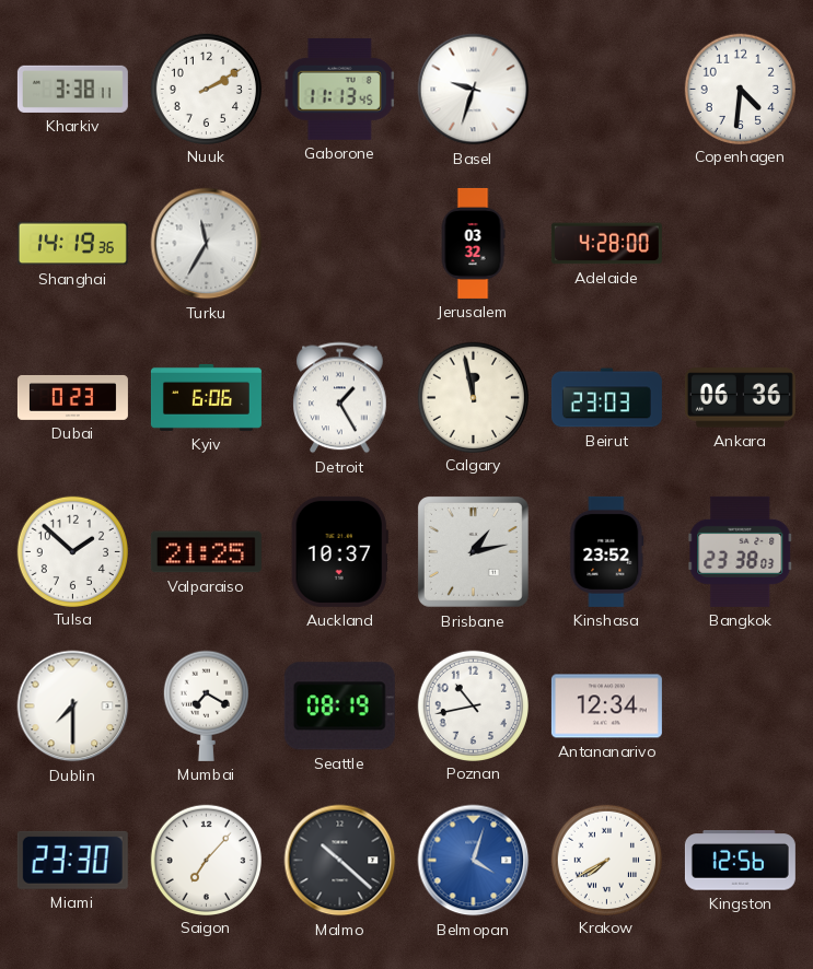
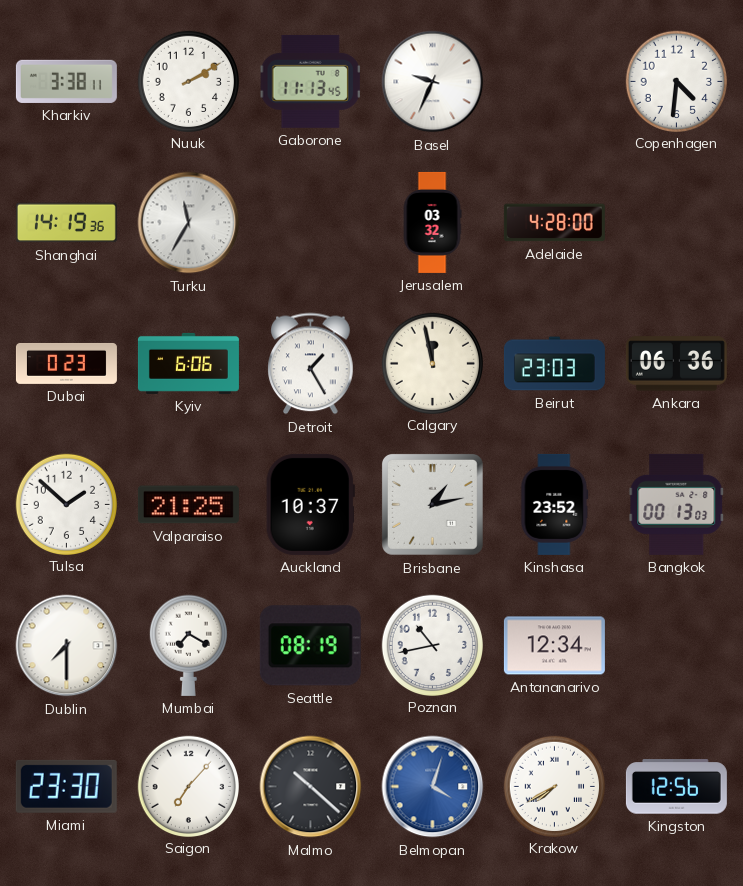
Basel: 9:33 -> 9:34 (433, 82)
Bangkok: 23:38 -> 00:13 (677, 504)
